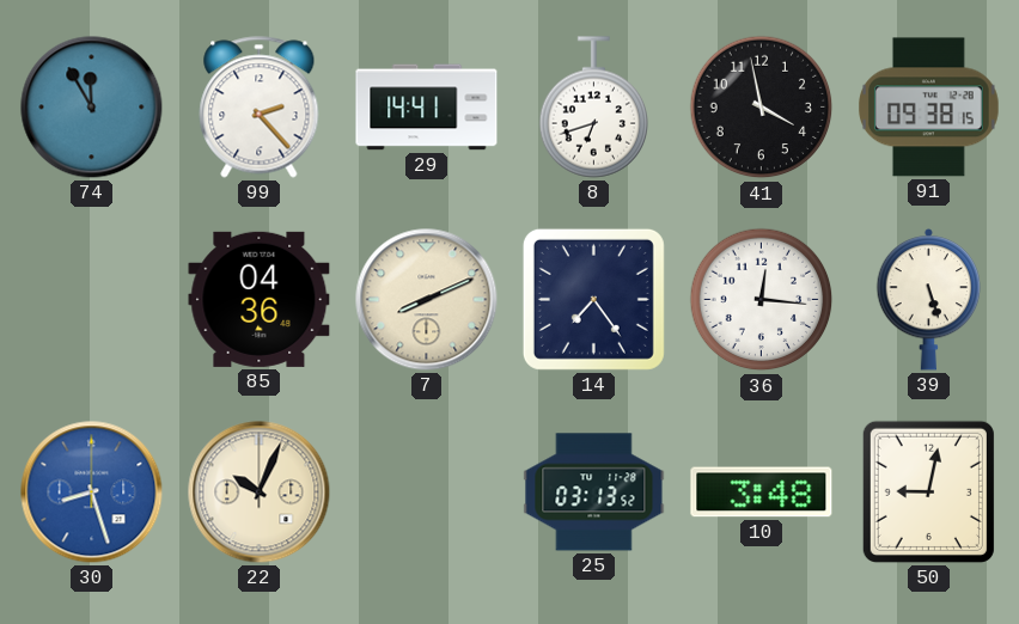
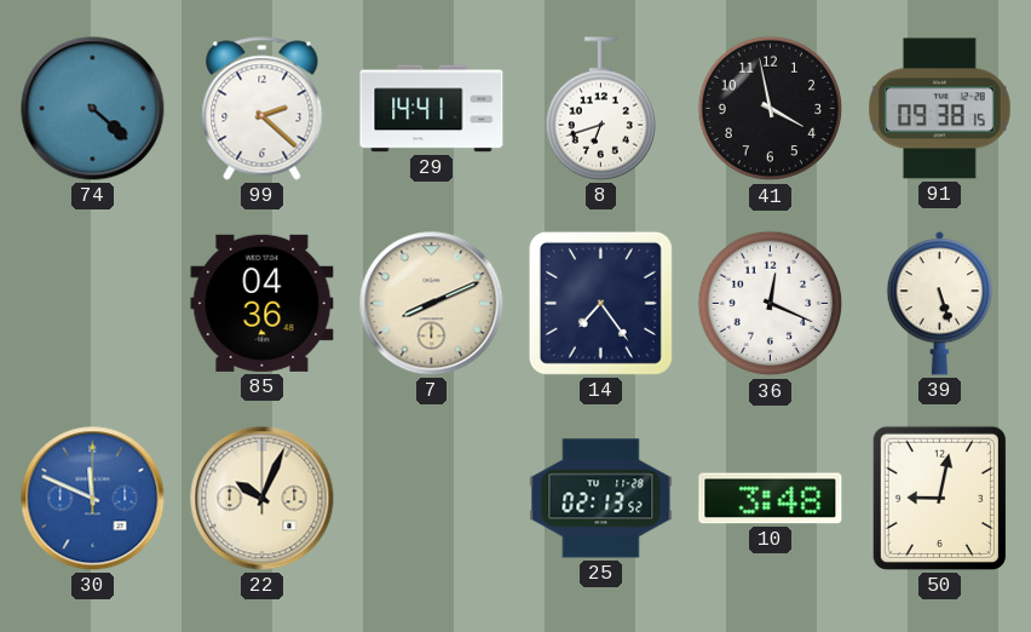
74: 11:55 -> 4:22 (93, 109)
99: 2:23 -> 2:22 (263, 109)
36: 12:16 -> 12:19 (771, 304)
30: 8:27 -> 11:49 (93, 499)
25: 03:13 -> 02:13 (601, 499)
